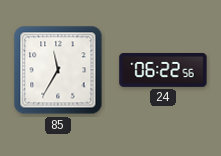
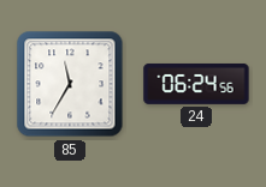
24: 06:22 -> 06:24 (196, 84)
